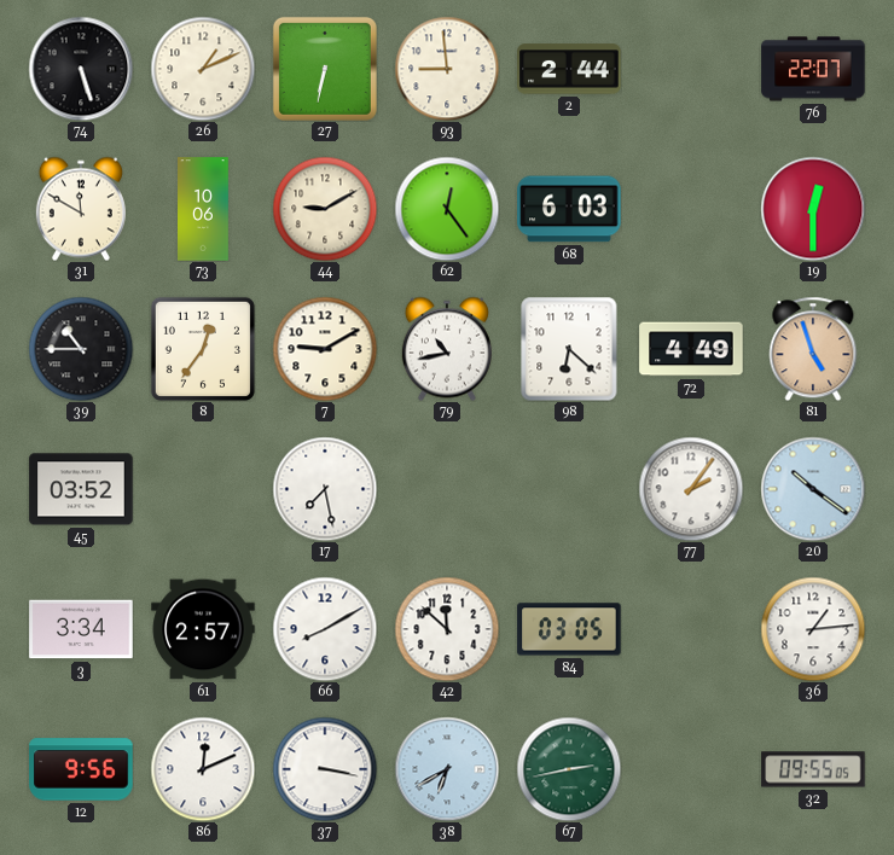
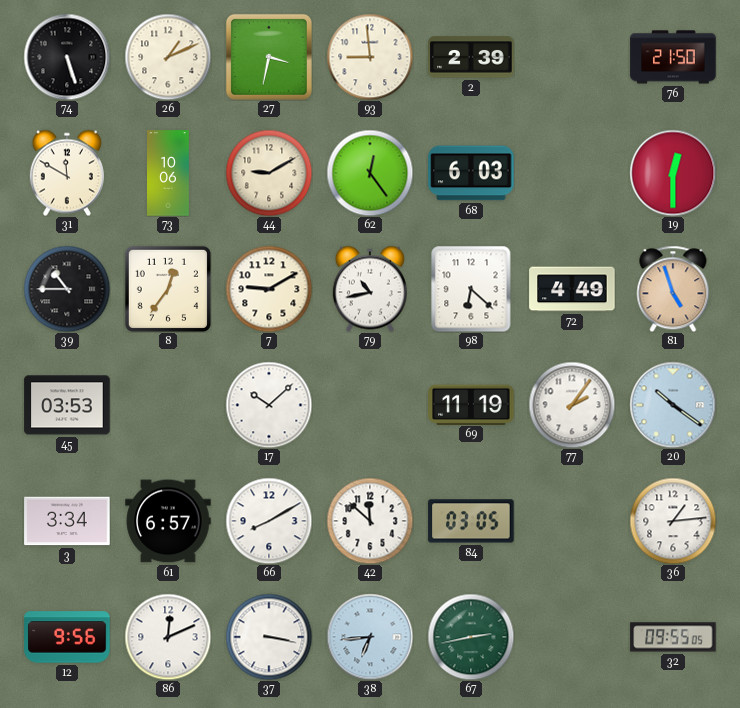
27: 6:32 -> 3:32 (269, 57)
2: 2:44 -> 2:39 (471, 57)
76: 22:07 -> 21:50 (673, 57)
45: 03:52 -> 03:53 (67, 405)
17: 7:28 -> 10:08 (269, 405)
69: none -> 11:19 (471, 404)
61: 2:57 -> 6:57 (168, 521)
38: 6:40 -> 6:44 (370, 637)
